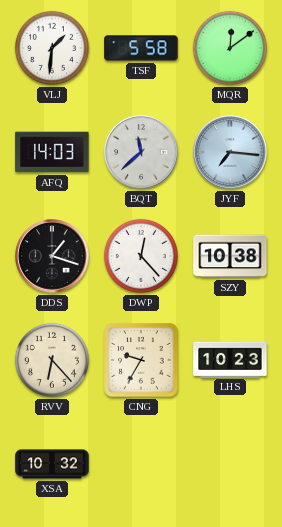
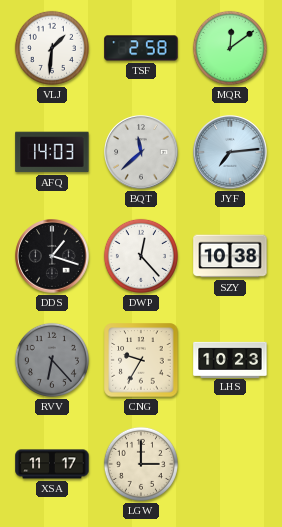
TSF: 5:58 -> 2:58 (141, 48)
JYF: 7:16 -> 7:14 (230, 152)
RVV dial: cream -> grey (52, 360)
XSA: 10:32 -> 11:17 (52, 464)
LGW: none -> 3:00 (141, 464)
